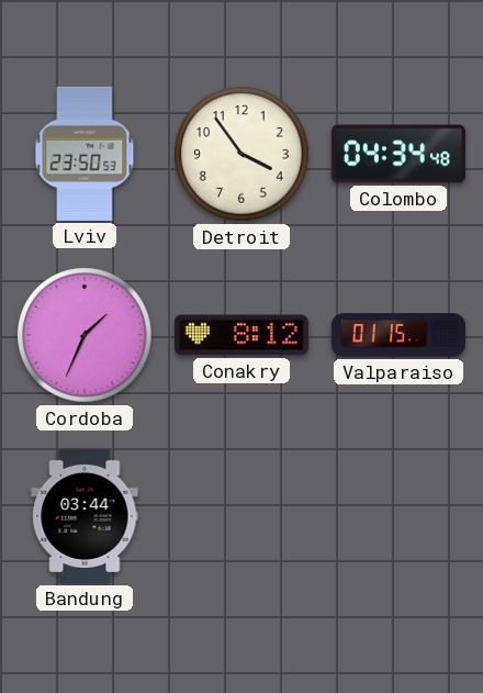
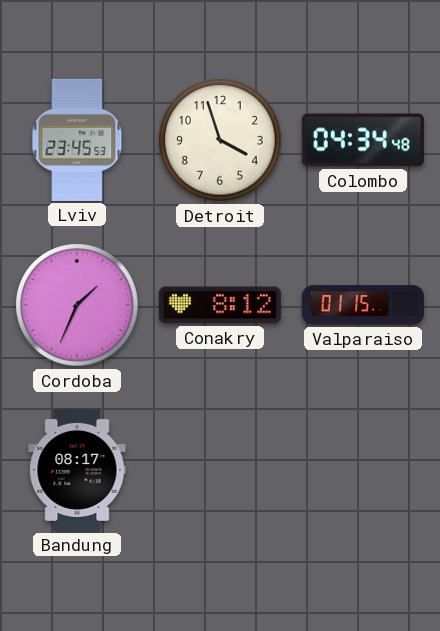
Lviv: 23:50 -> 23:45 (77, 140)
Detroit: 3:54 -> 3:57 (220, 140)
Bandung: 03:44 -> 08:17 (77, 470)
